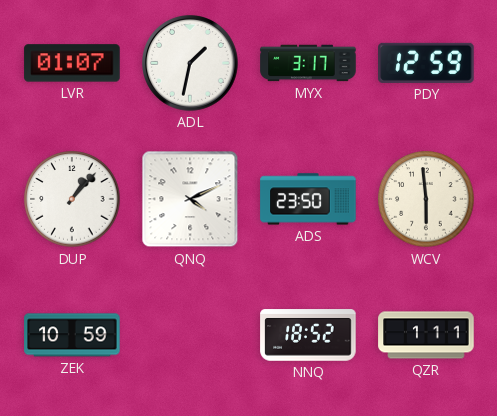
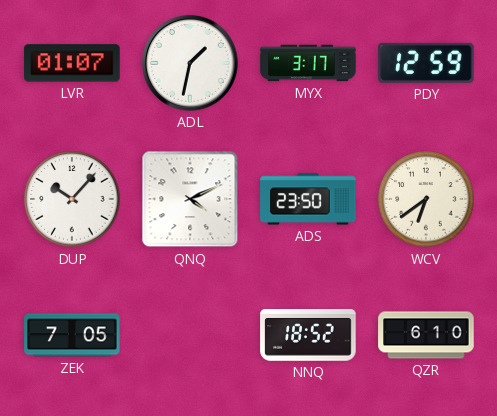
DUP: 1:07 -> 10:07 (72, 199)
WCV: 5:59 -> 6:39 (426, 199)
ZEK: 10:59 -> 7:05 (72, 335)
QZR: 1:11 -> 6:10 (426, 335)
